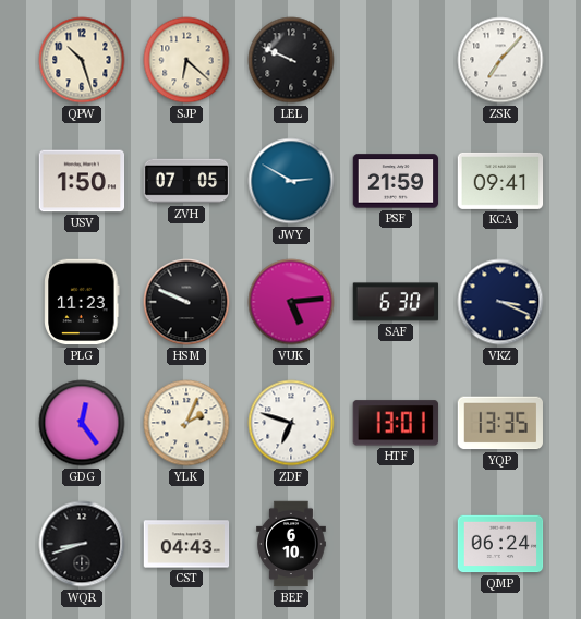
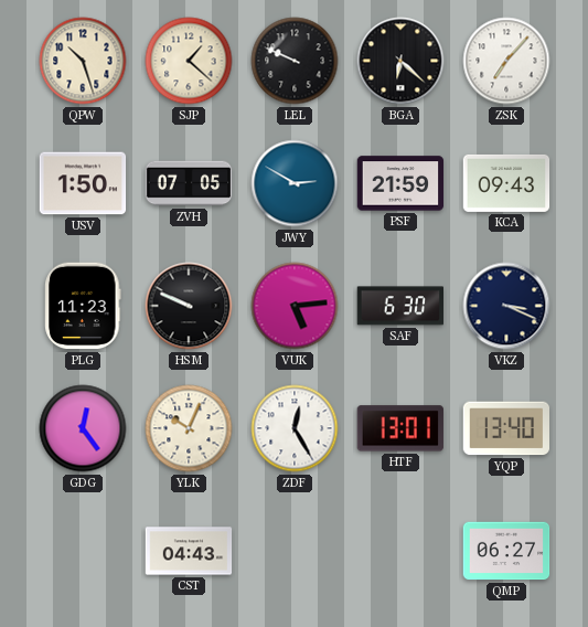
SJP: 6:22 -> 1:22 (189, 61)
BGA: none -> 6:22 (400, 61)
KCA: 09:41 -> 09:43 (506, 183)
YLK: 2:04 -> 10:04 (189, 428)
ZDF: 6:48 -> 12:25 (295, 428)
YQP: 13:35 -> 13:40 (505, 428)
WQR: 8:42 -> none (82, 544)
BEF: 6:10 -> none (291, 544)
QMP: 06:24 -> 06:27 (506, 551)
